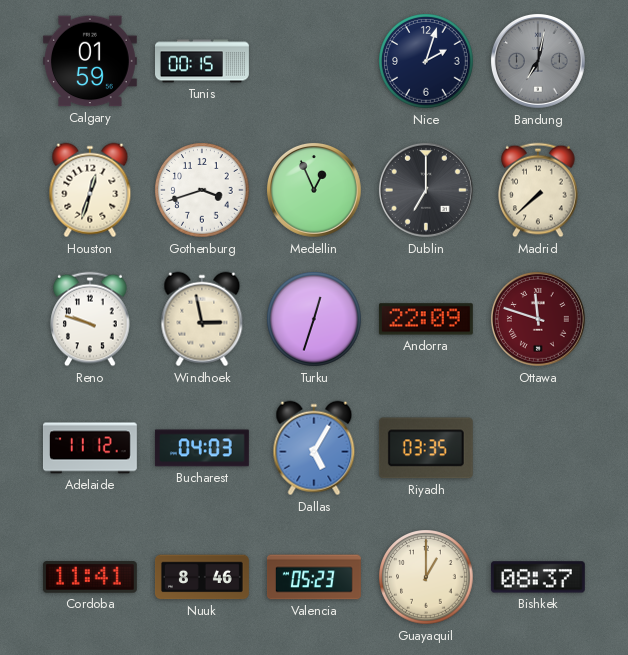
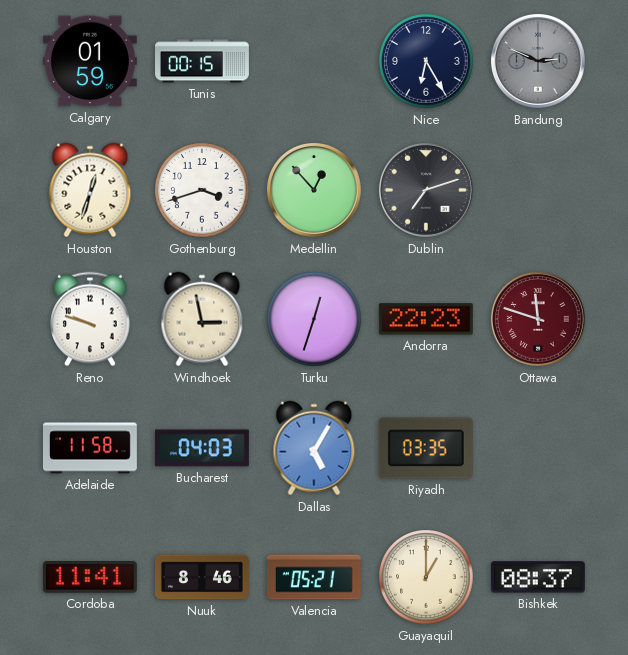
Nice: 2:03 -> 6:25 (426, 61)
Bandung: 7:02 -> 2:49 (538, 61)
Medellin: 12:56 -> 12:53 (314, 190)
Dublin: 7:00 -> 7:12 (426, 190)
Madrid: 7:38 -> none (538, 190)
Andorra: 22:09 -> 22:23 (426, 319)
Adelaide: 11:12 -> 11:58 (90, 448)
Valencia: 05:23 -> 05:21 (314, 577)
